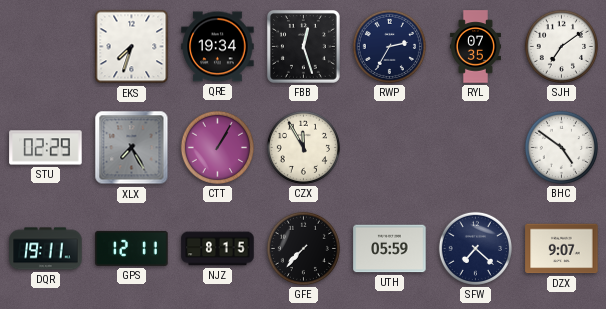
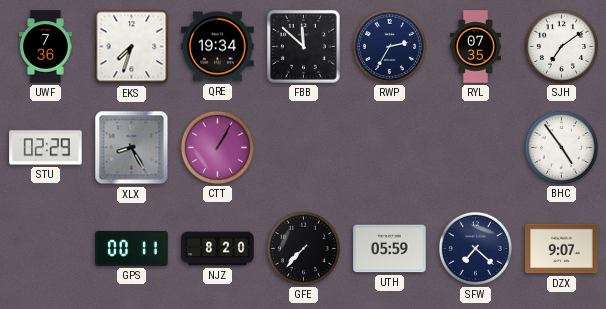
UWF: none -> 7:36 (45, 47)
FBB: 12:27 -> 11:52 (303, 46)
XLX: 7:25 -> 8:25 (132, 148)
CZX: 11:55 -> none (303, 147)
BHC: 4:51 -> 4:54 (561, 147)
DQR: 19:11 -> none (46, 249)
GPS: 12:11 -> 00:11 (132, 248)
NJZ: 8:15 -> 8:20 (218, 249)
